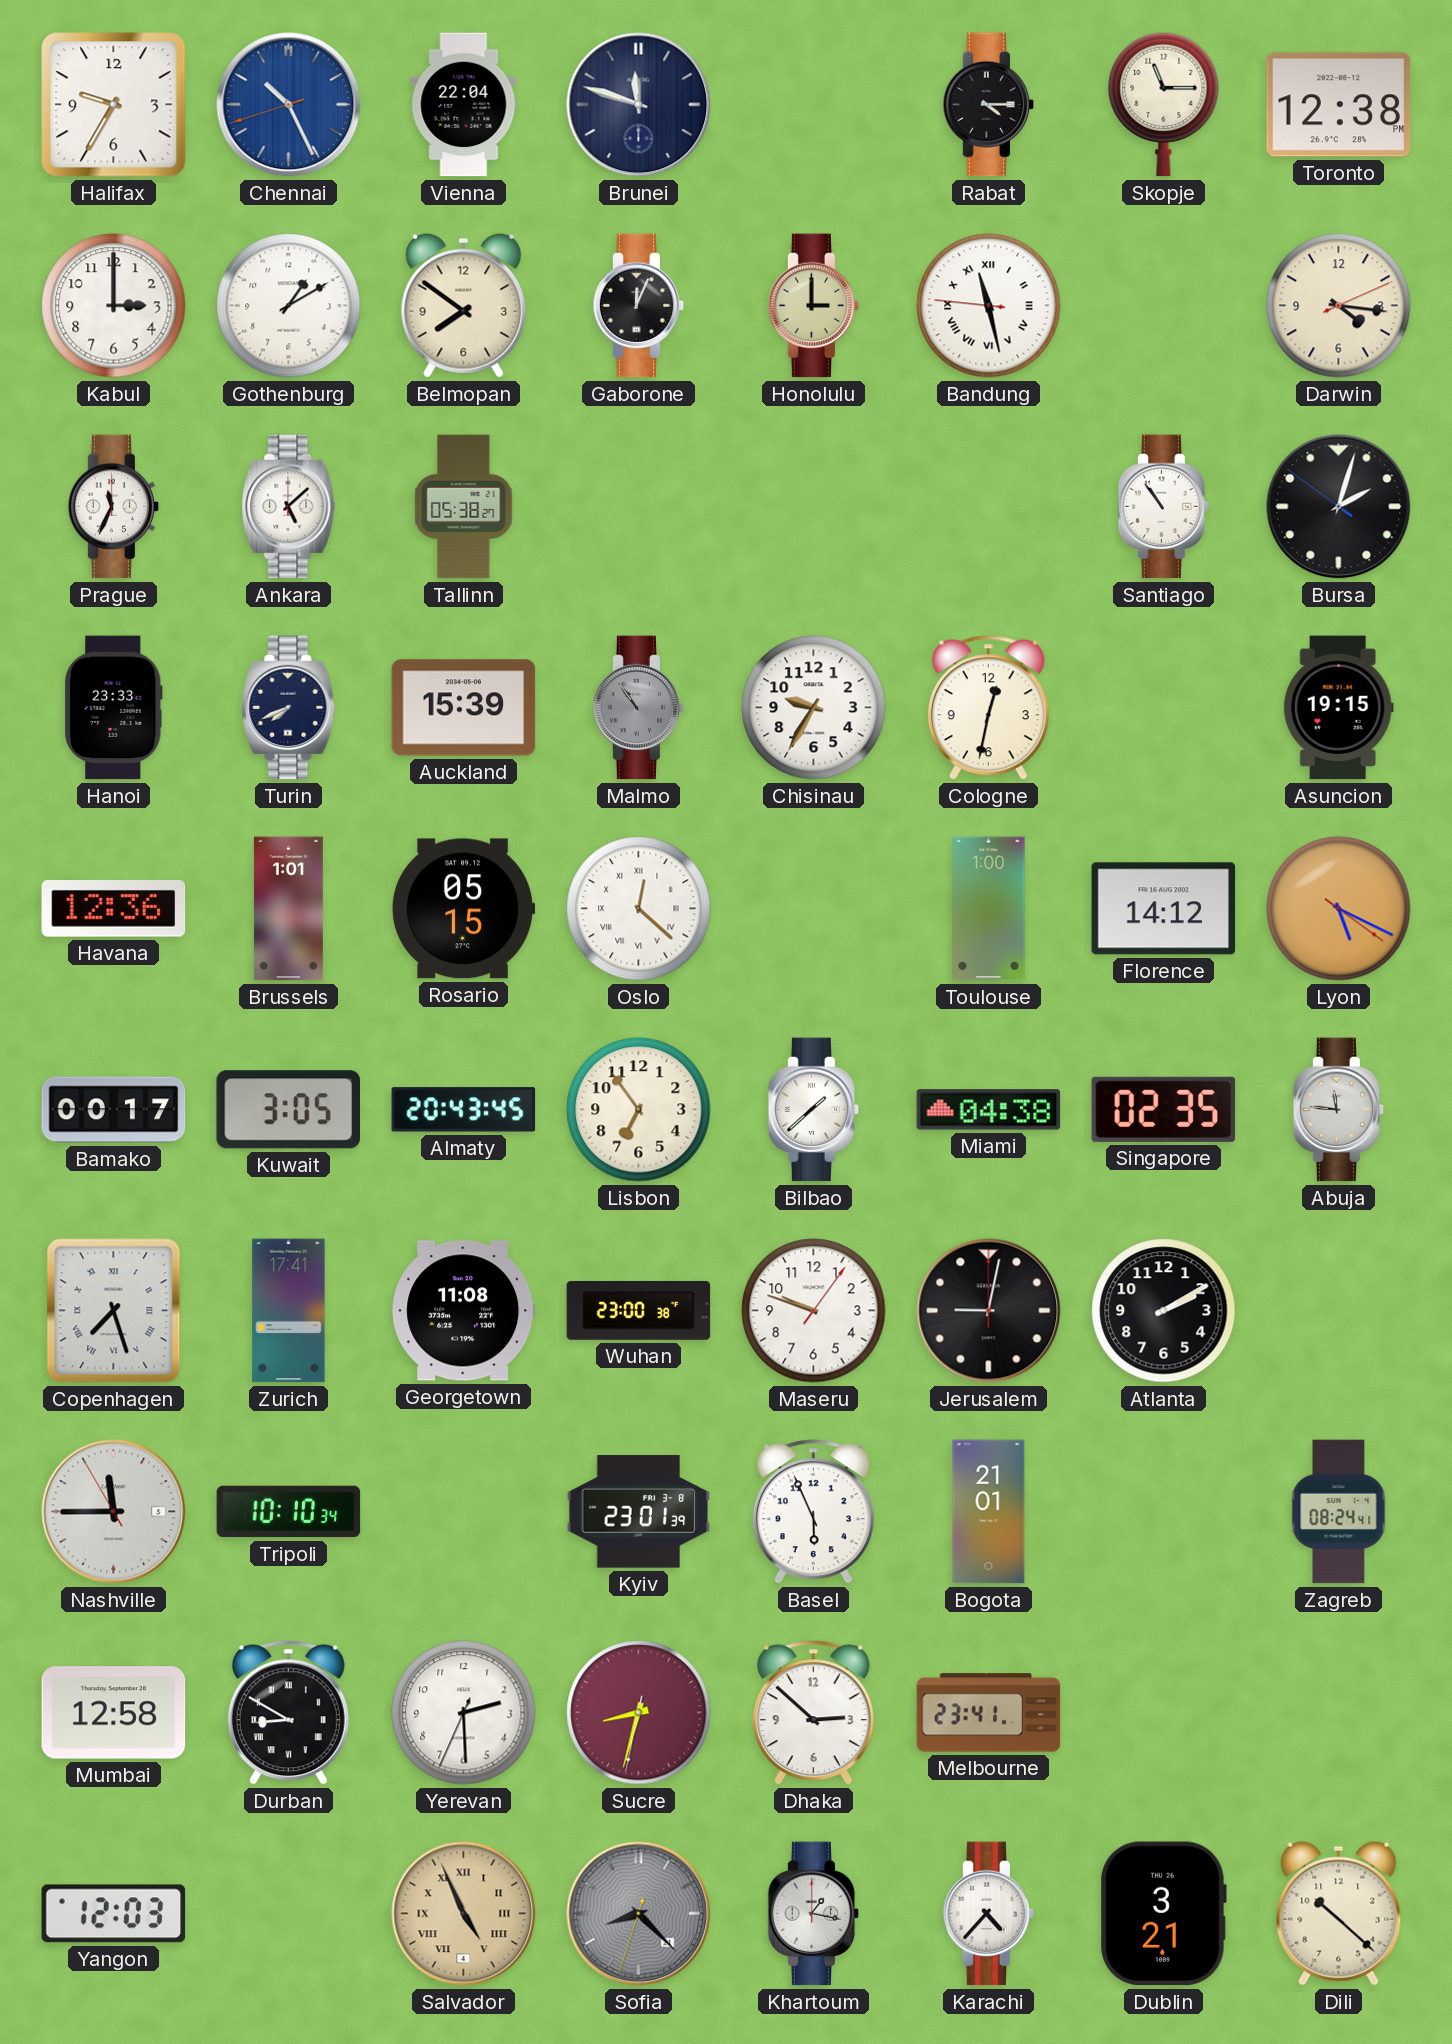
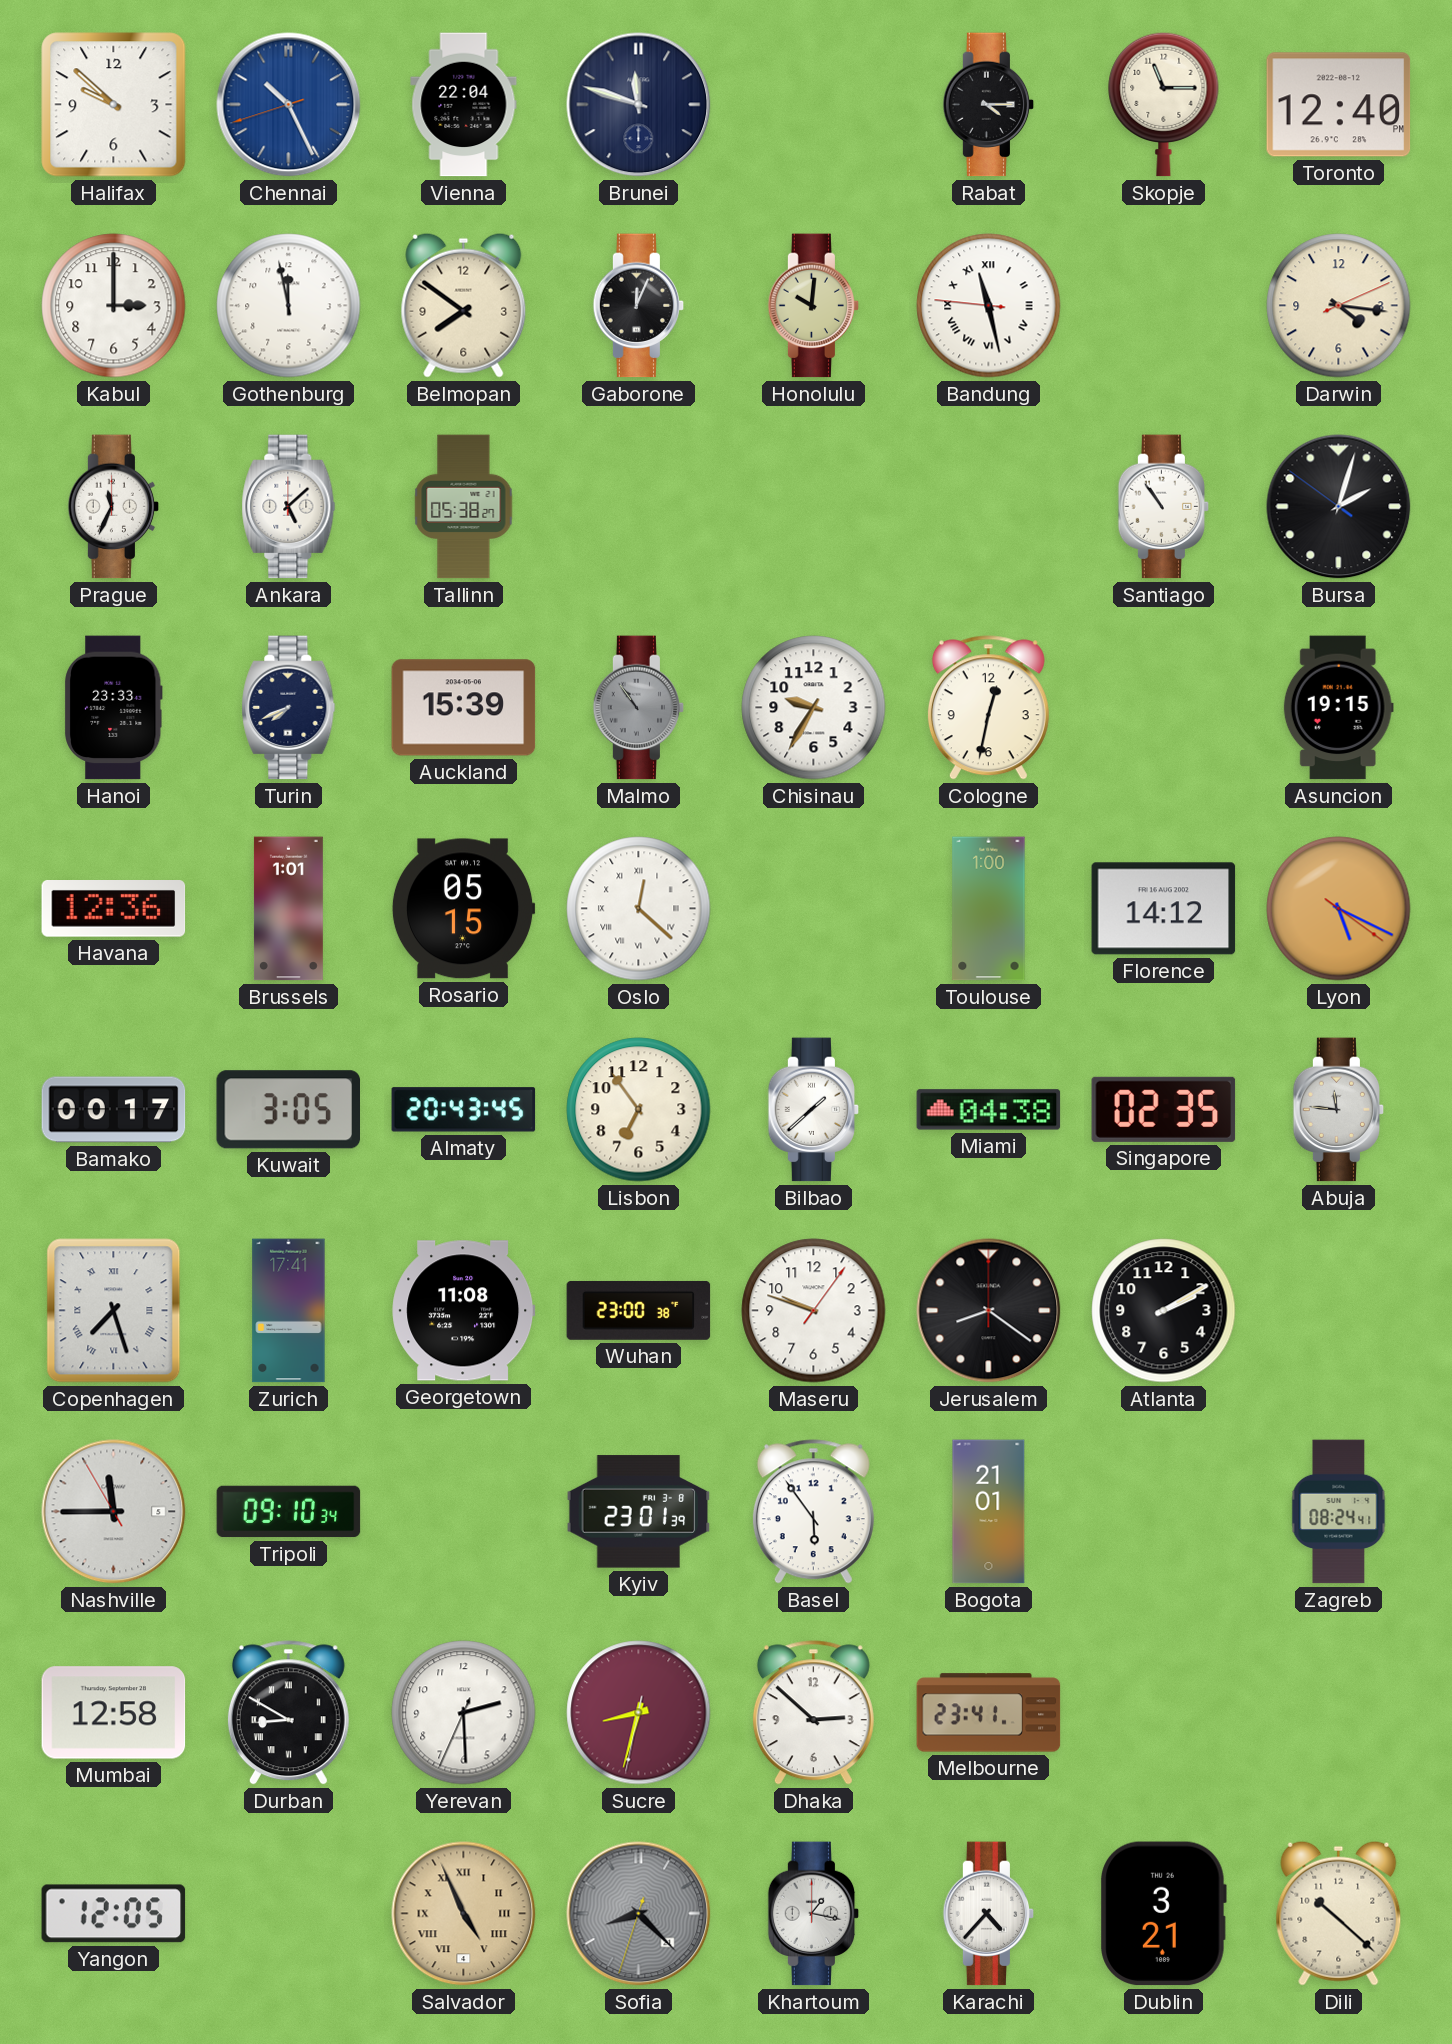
Halifax: 9:35 -> 9:52 (114, 105)
Toronto: 12:38 -> 12:40 (1339, 105)
Gothenburg: 1:10 -> 11:58 (289, 306)
Honolulu: 3:00 -> 10:01 (814, 306)
Jerusalem: 9:02 -> 8:21 (989, 1311)
Tripoli: 10:10 -> 09:10 (289, 1512)
Basel: 5:56 -> 5:54 (813, 1512)
Yangon: 12:03 -> 12:05 (114, 1914)
